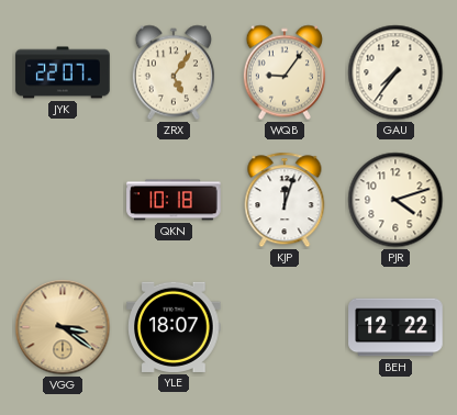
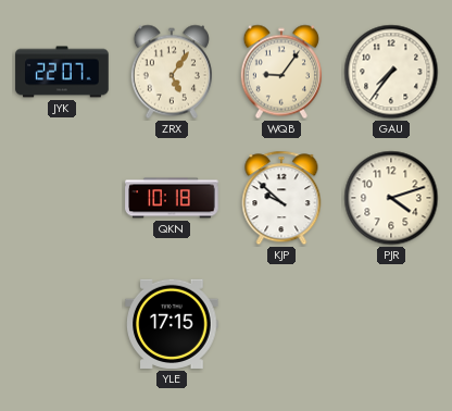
KJP: 12:03 -> 9:52 (281, 198)
VGG: 3:21 -> none (63, 327)
YLE: 18:07 -> 17:15 (172, 324)
BEH: 12:22 -> none (395, 327)
